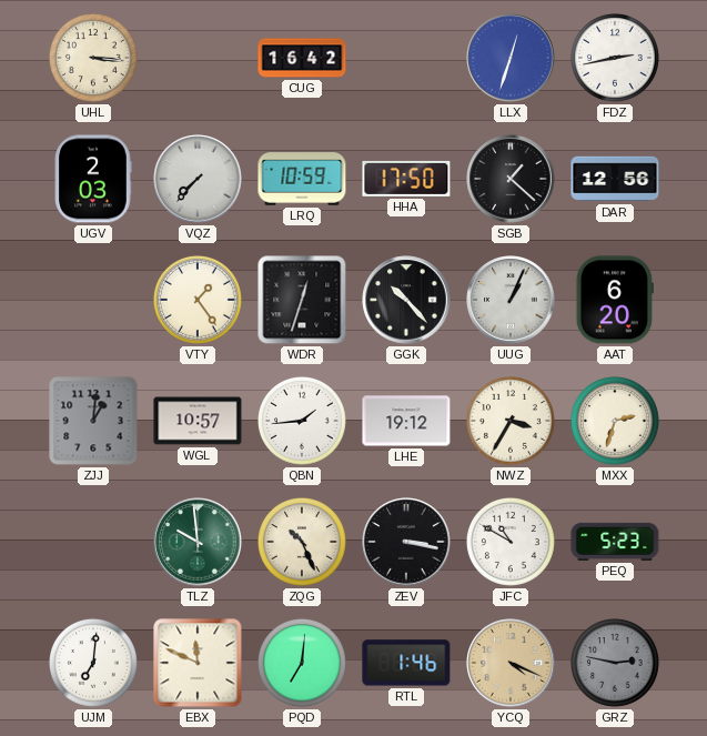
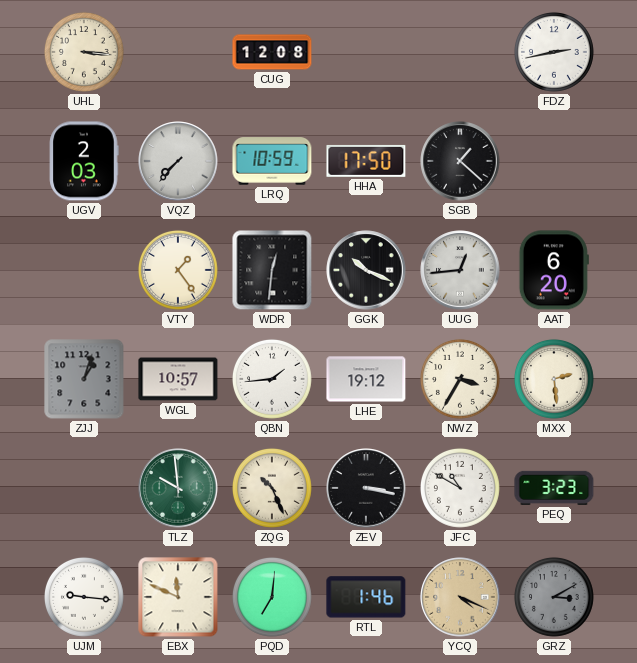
CUG: 16:42 -> 12:08 (272, 52)
LLX: 12:33 -> none (511, 58)
DAR: 12:56 -> none (615, 179)
WDR: 12:33 -> 12:31 (272, 270)
GGK: 10:23 -> 10:19 (366, 270)
UUG: 1:04 -> 12:44 (460, 270)
ZJJ: 1:01 -> 1:03 (84, 379)
MXX: 2:33 -> 2:29 (554, 379)
PEQ: 5:23 -> 3:23 (554, 488)
UJM: 7:01 -> 9:16 (84, 597)
GRZ: 2:47 -> 3:10 (554, 597)
